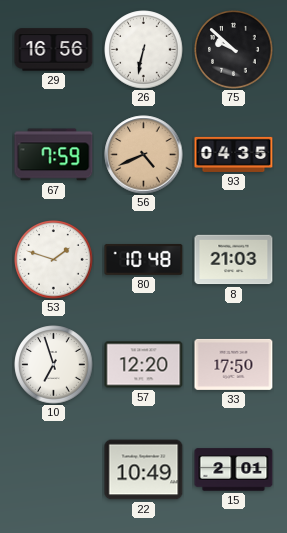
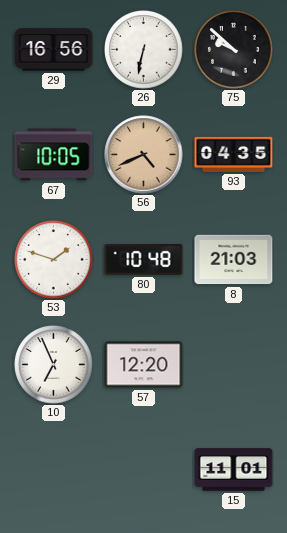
67: 7:59 -> 10:05 (54, 155)
10: 6:57 -> 6:56 (54, 365)
33: 17:50 -> none (234, 364)
22: 10:49 -> none (144, 470)
15: 2:01 -> 11:01 (234, 470)
